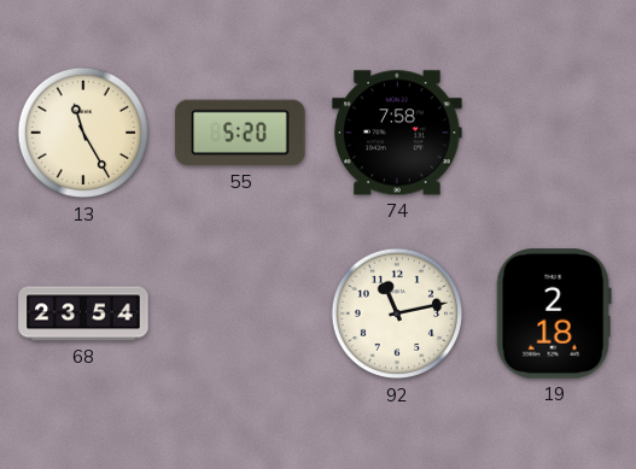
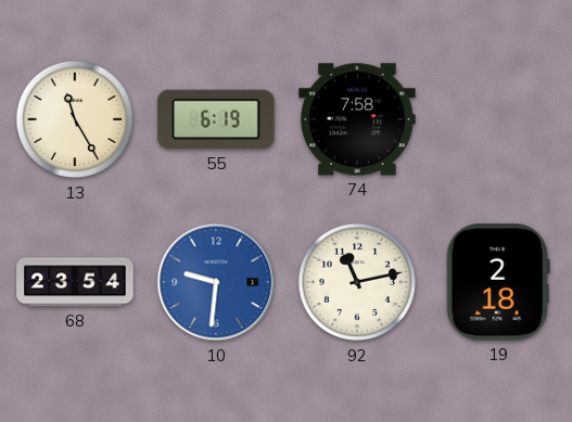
55: 5:20 -> 6:19 (216, 119)
10: none -> 9:31 (216, 282)
